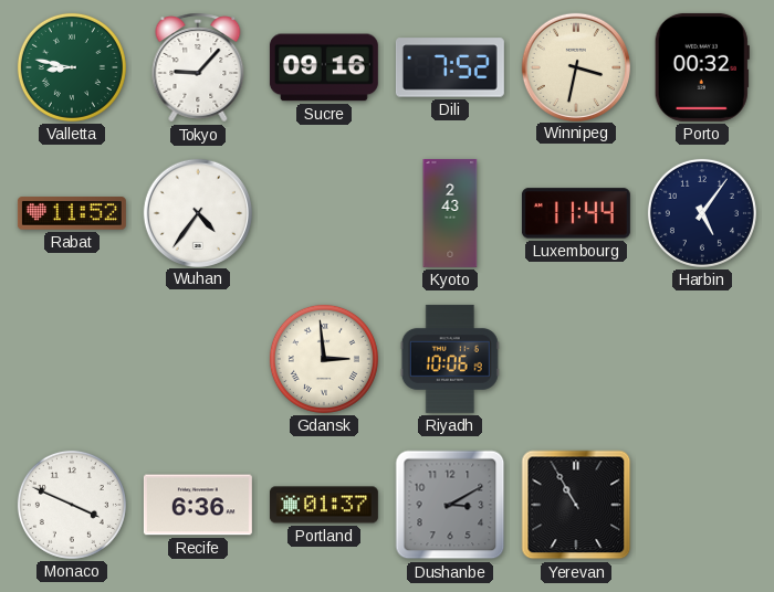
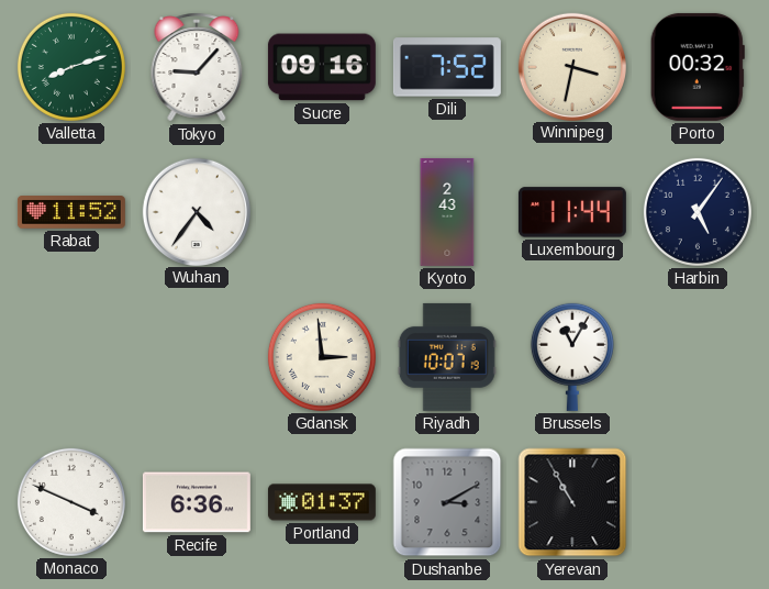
Valletta: 8:47 -> 8:12 (71, 67)
Riyadh: 10:06 -> 10:07 (447, 357)
Brussels: none -> 11:05 (572, 357)
